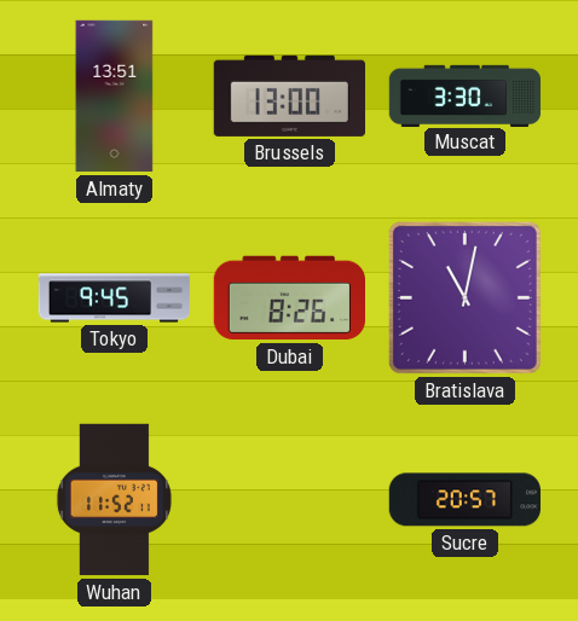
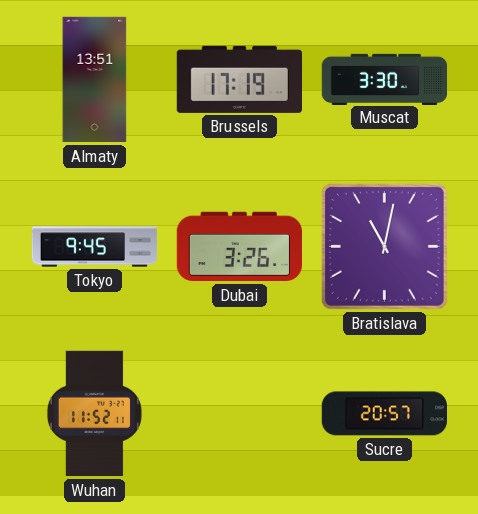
Brussels: 13:00 -> 17:19 (239, 79)
Dubai: 8:26 -> 3:26 (239, 247)
